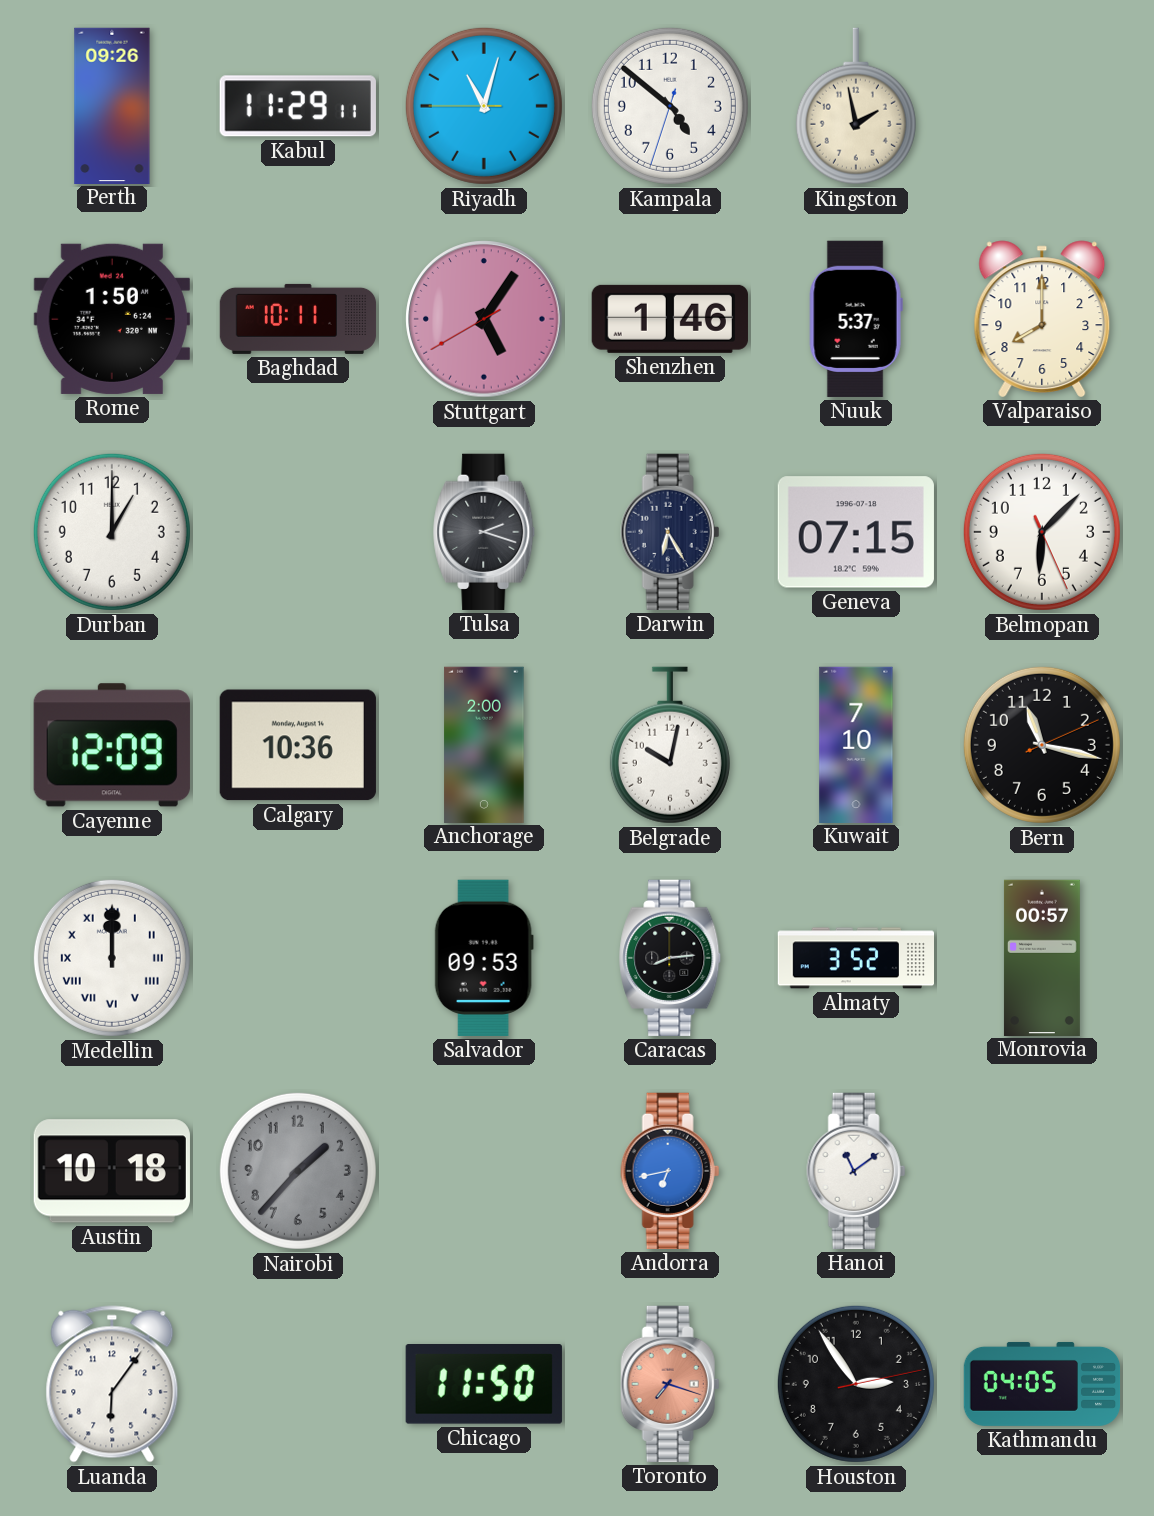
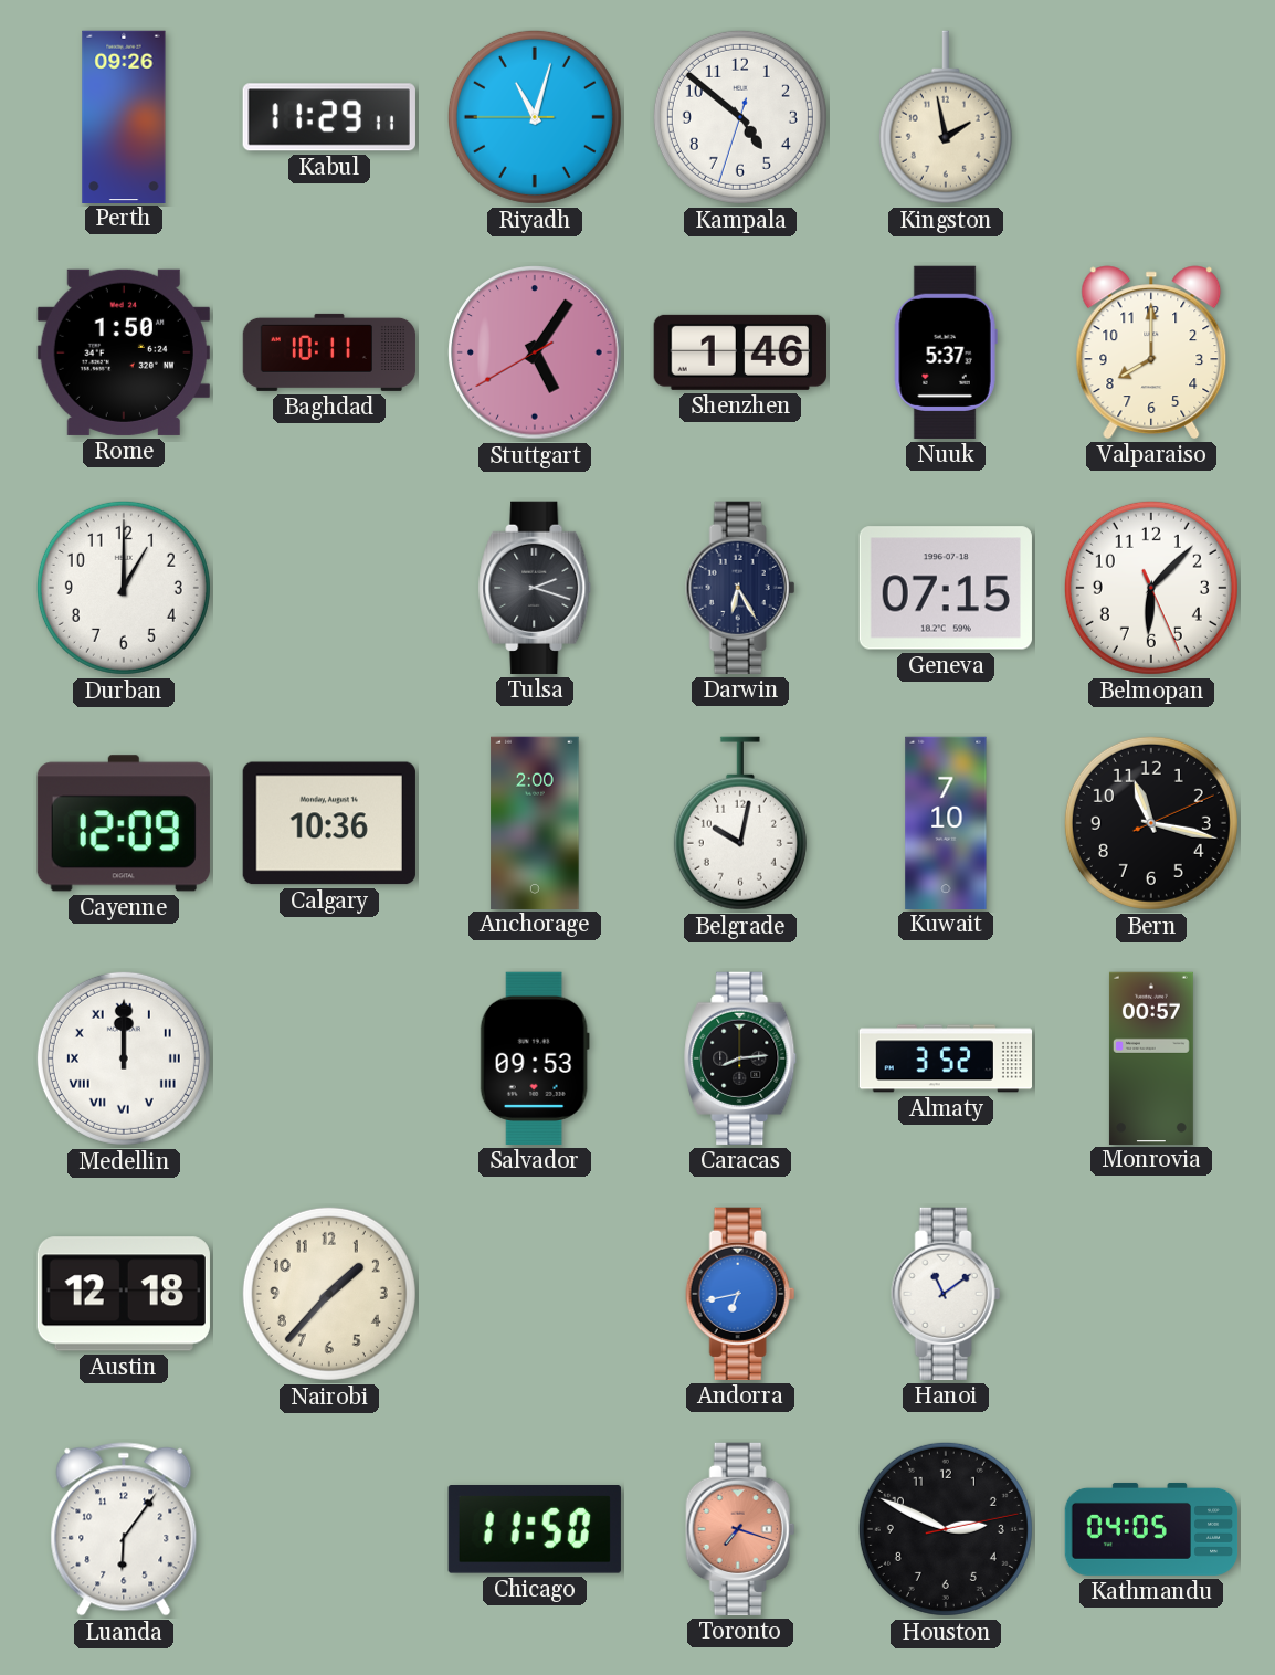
Austin: 10:18 -> 12:18 (124, 1294)
Nairobi dial: grey -> cream (329, 1294)
Houston: 2:54 -> 2:49 (946, 1529)
